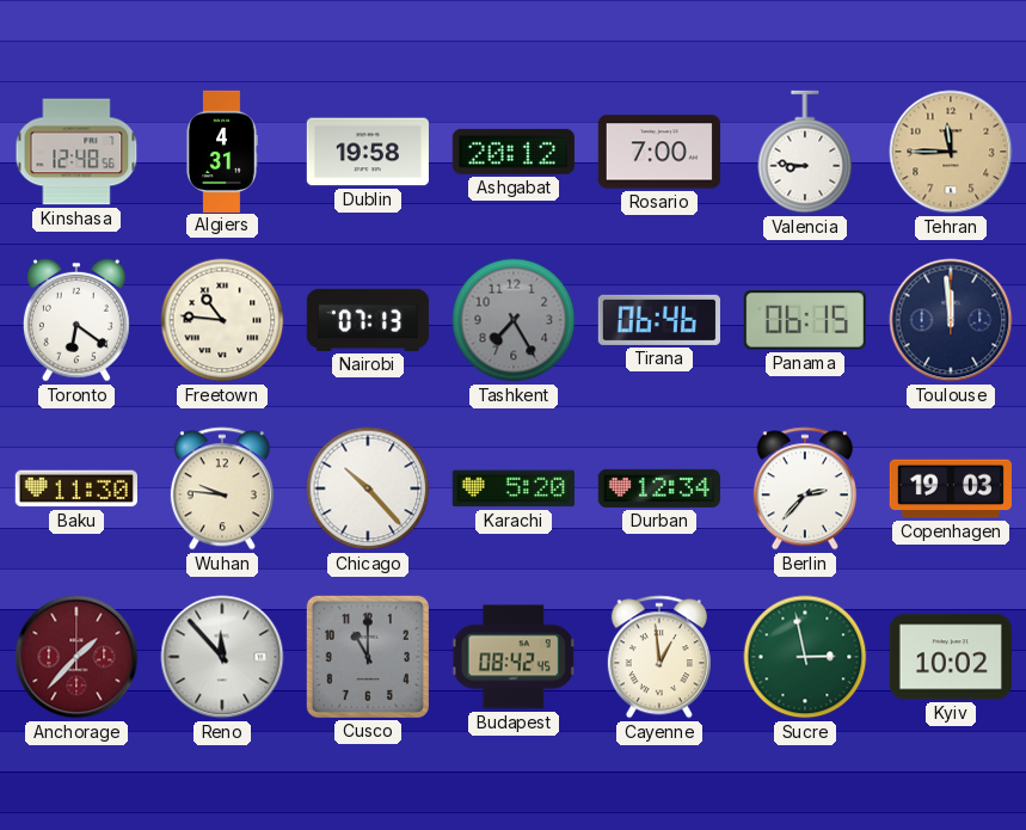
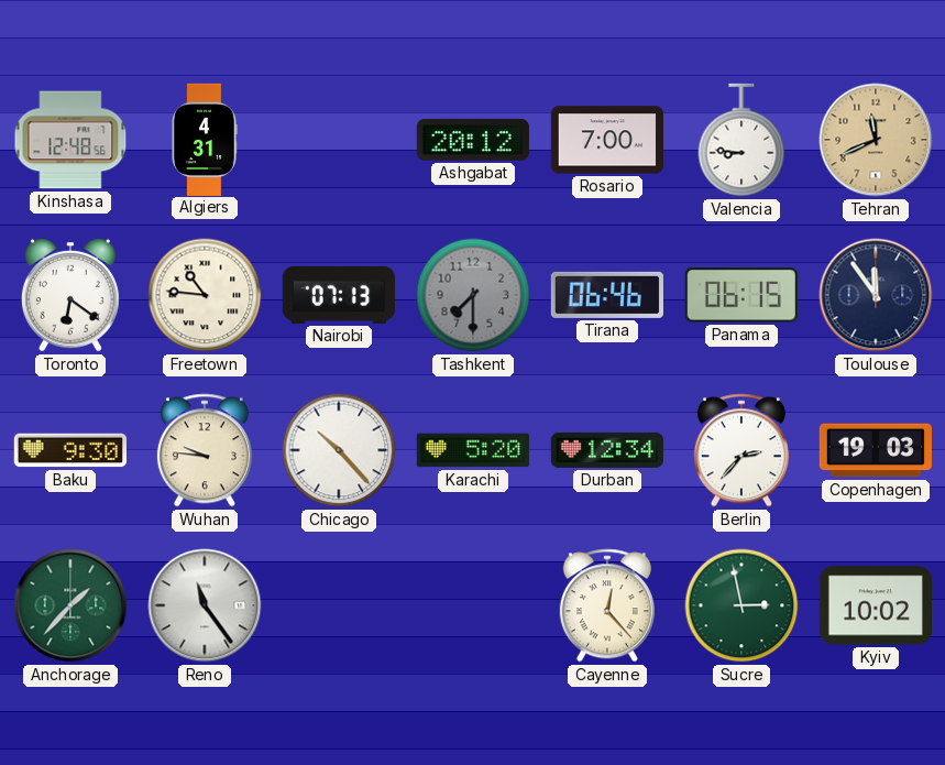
Dublin: 19:58 -> none (368, 152)
Tehran: 11:45 -> 11:41 (876, 140)
Tashkent: 7:25 -> 7:30 (473, 295)
Toulouse: 11:59 -> 11:54 (876, 295)
Baku: 11:30 -> 9:30 (70, 450)
Anchorage dial: burgundy -> green (70, 605)
Reno: 11:53 -> 11:24 (205, 605)
Cusco: 11:00 -> none (368, 657)
Budapest: 08:42 -> none (514, 657)
Cayenne: 12:59 -> 12:23 (607, 605)
